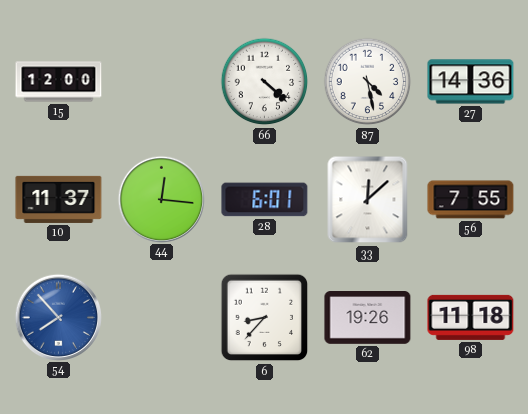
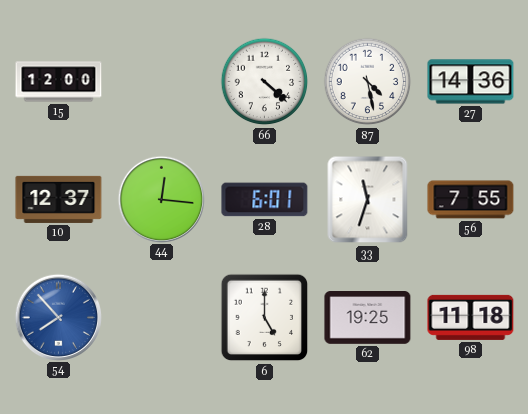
10: 11:37 -> 12:37 (59, 199)
33: 12:08 -> 11:33 (368, 200)
6: 8:37 -> 5:00 (265, 318)
62: 19:26 -> 19:25 (368, 318)
